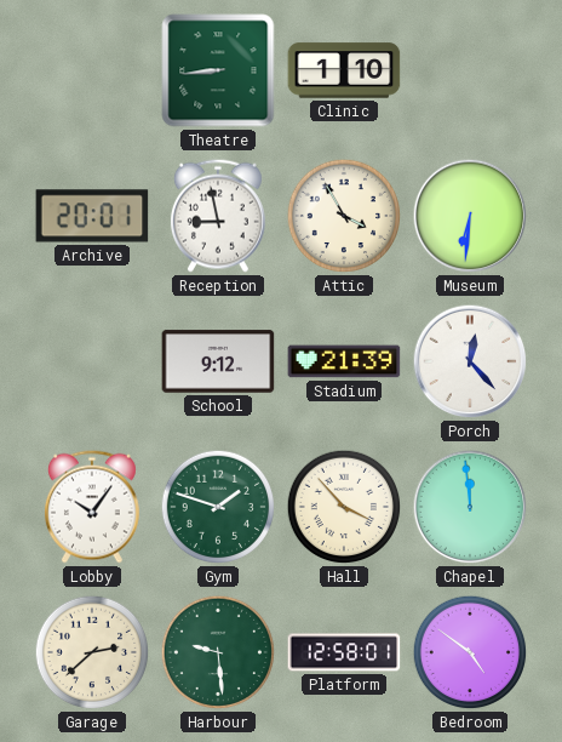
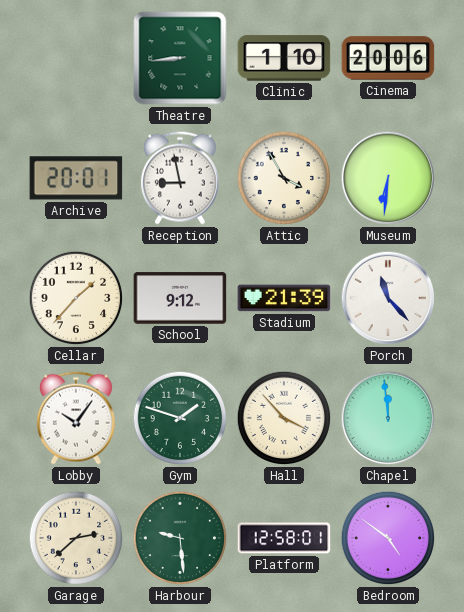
Cinema: none -> 20:06 (388, 58)
Cellar: none -> 1:37 (76, 298)
Porch: 12:23 -> 11:23 (388, 298)
